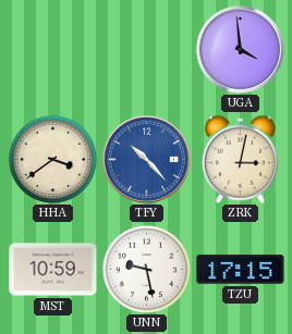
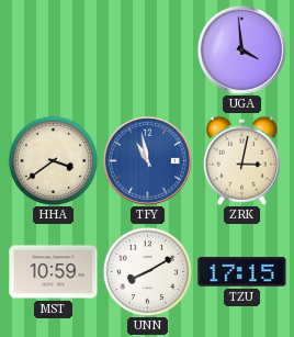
TFY: 10:23 -> 10:58 (147, 160)
UNN: 9:28 -> 8:10 (147, 271)
